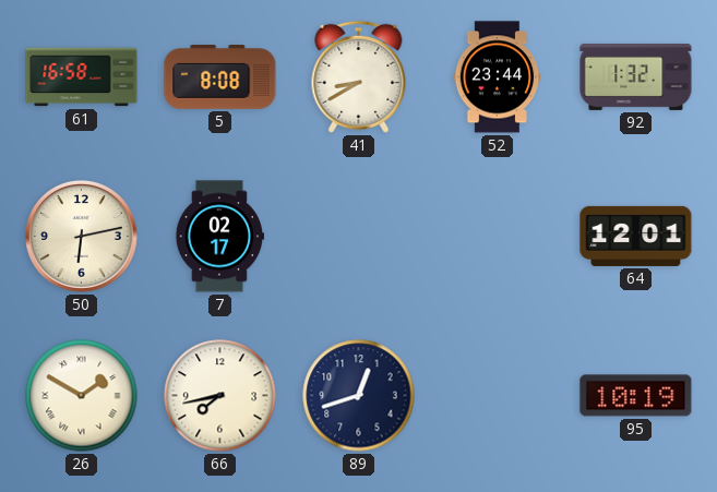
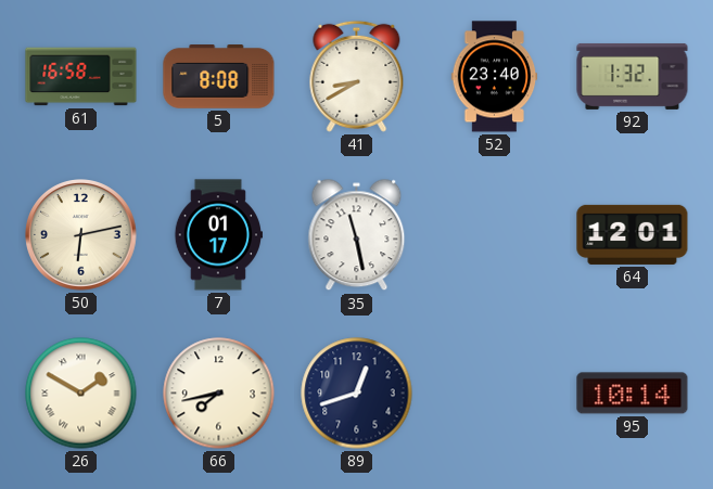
52: 23:44 -> 23:40 (495, 77)
7: 02:17 -> 01:17 (218, 235)
35: none -> 11:28 (357, 235)
95: 10:19 -> 10:14 (633, 394)
